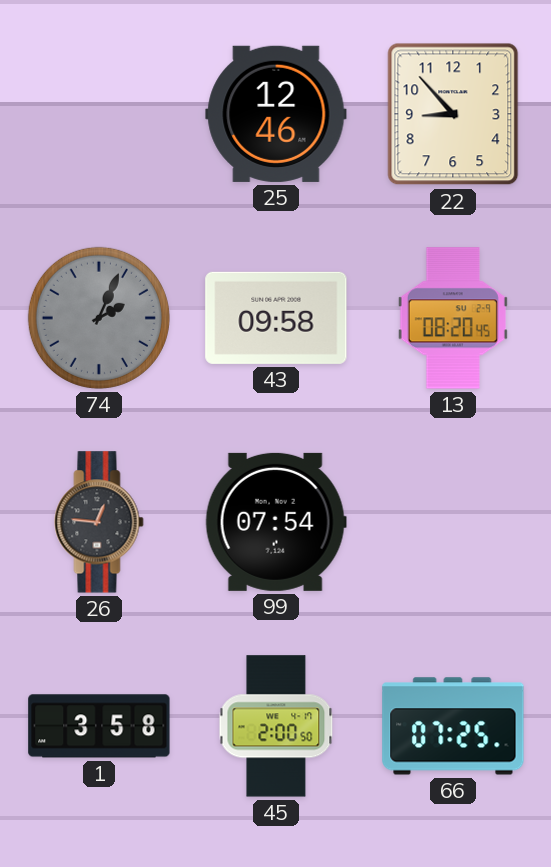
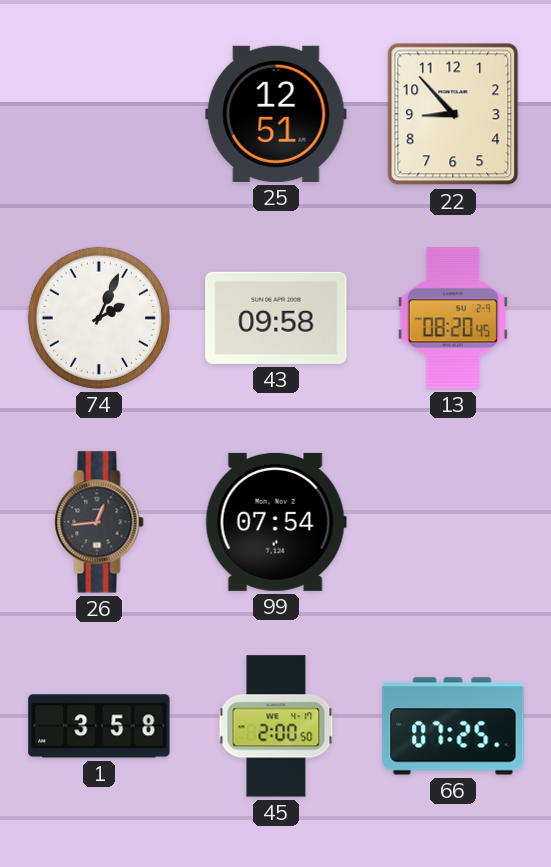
25: 12:46 -> 12:51 (276, 114)
74 dial: grey -> white (99, 318)
26: 12:46 -> 12:44 (99, 522)
